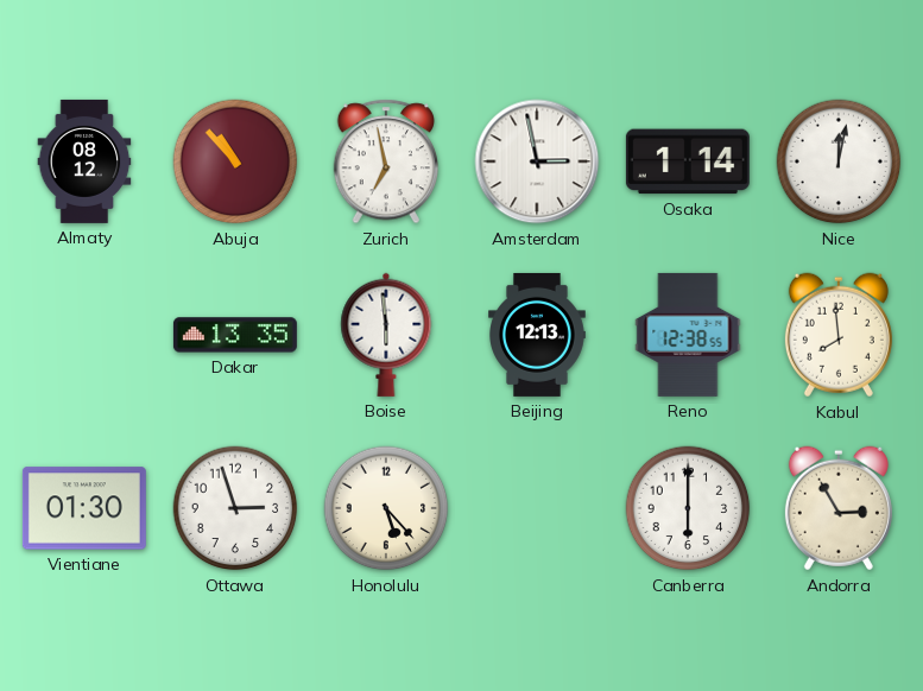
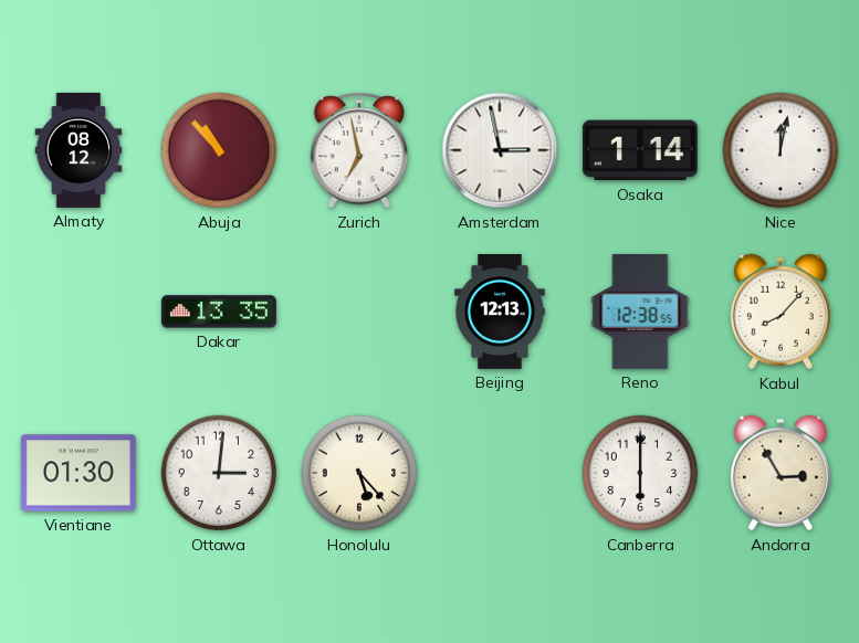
Boise: 5:59 -> none (386, 335)
Kabul: 7:59 -> 8:07 (781, 312)
Ottawa: 2:57 -> 3:01 (219, 473)
